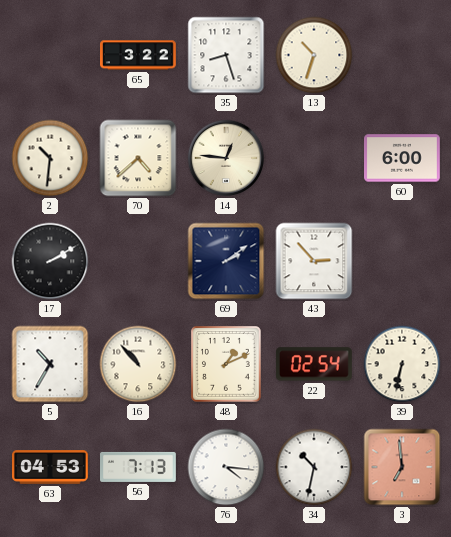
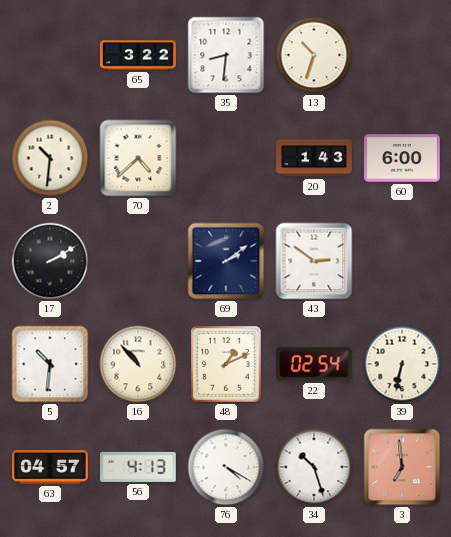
35: 8:27 -> 8:31 (226, 55)
14: 12:46 -> none (226, 158)
20: none -> 1:43 (314, 158)
43: 2:53 -> 2:51 (314, 261)
5: 10:35 -> 10:31 (50, 364)
63: 04:53 -> 04:57 (51, 467)
56: 7:13 -> 4:13 (139, 467)
76: 4:16 -> 4:20 (226, 467)
34: 10:32 -> 10:27 (314, 467)
